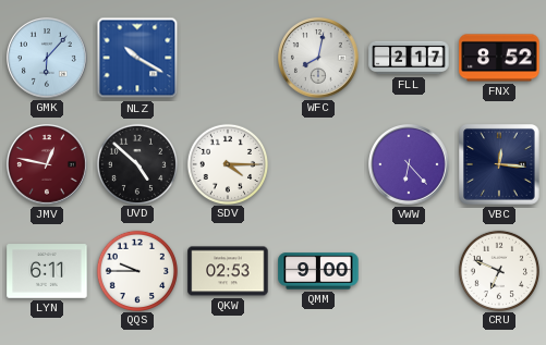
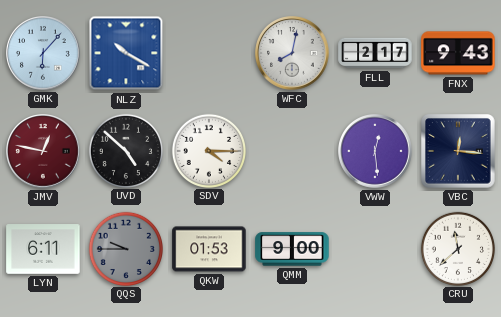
FNX: 8:52 -> 9:43 (458, 53)
VWW: 6:23 -> 12:29 (376, 152)
QQS dial: white -> grey (125, 248)
QKW: 02:53 -> 01:53 (209, 249)
CRU: 6:49 -> 11:38 (457, 248)
